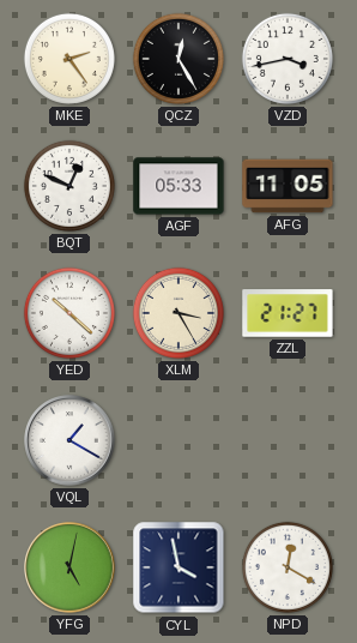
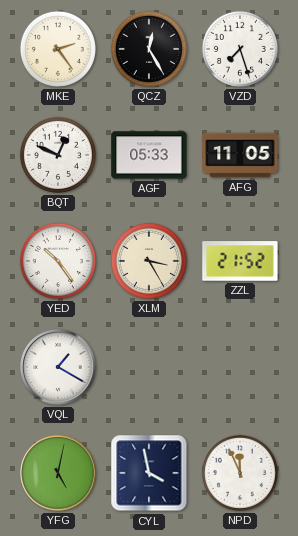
VZD: 3:43 -> 7:27 (240, 49)
YED: 10:22 -> 10:24 (58, 261)
ZZL: 21:27 -> 21:52 (240, 261)
NPD: 12:20 -> 11:56 (240, 473)
